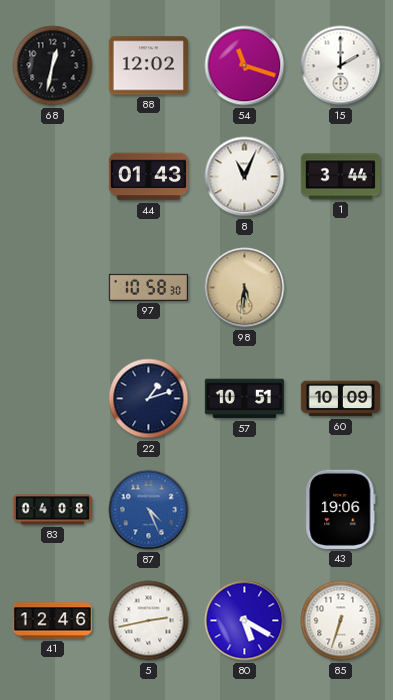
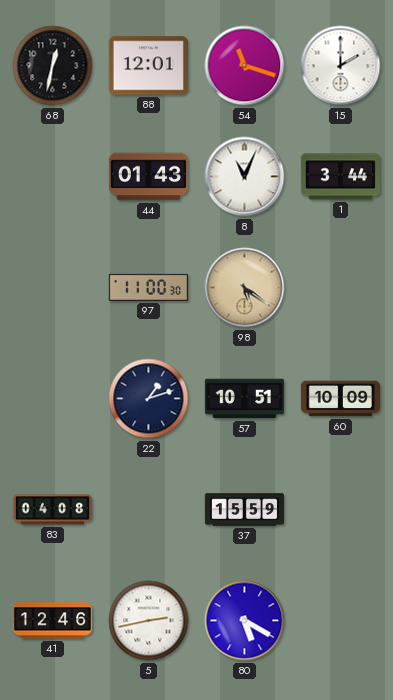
88: 12:02 -> 12:01 (148, 66)
97: 10:58 -> 11:00 (148, 287)
98: 5:31 -> 5:21 (245, 288)
87: 4:26 -> none (149, 510)
37: none -> 15:59 (244, 510)
43: 19:06 -> none (341, 509)
85: 6:33 -> none (341, 621)
